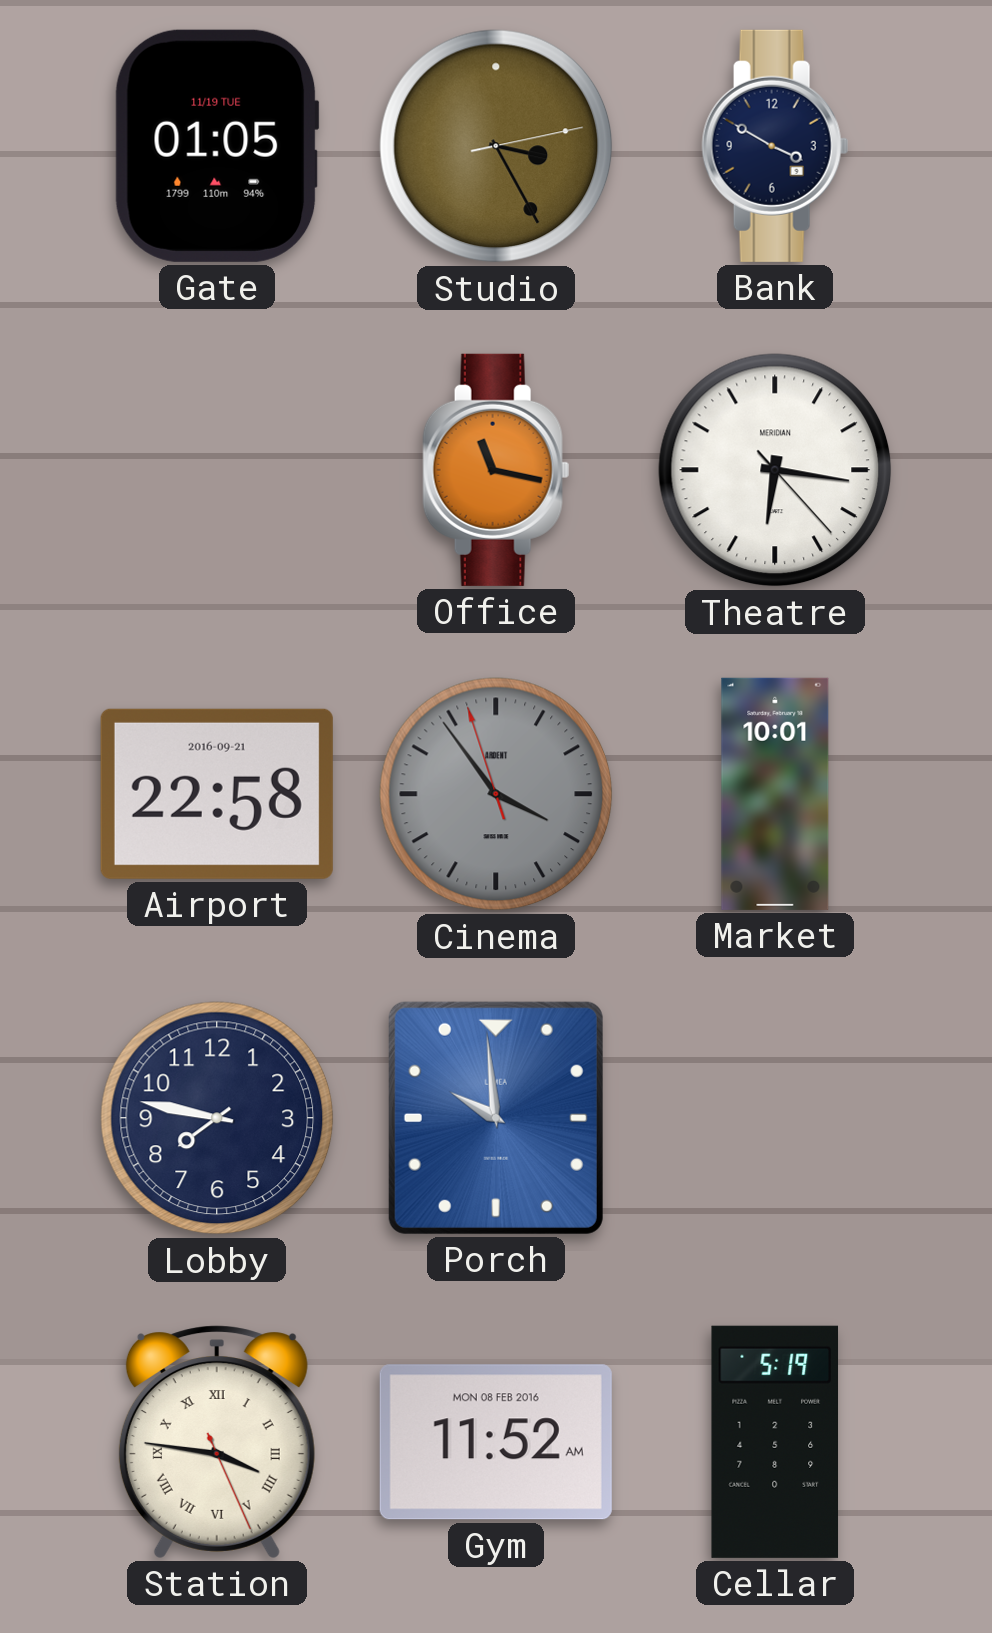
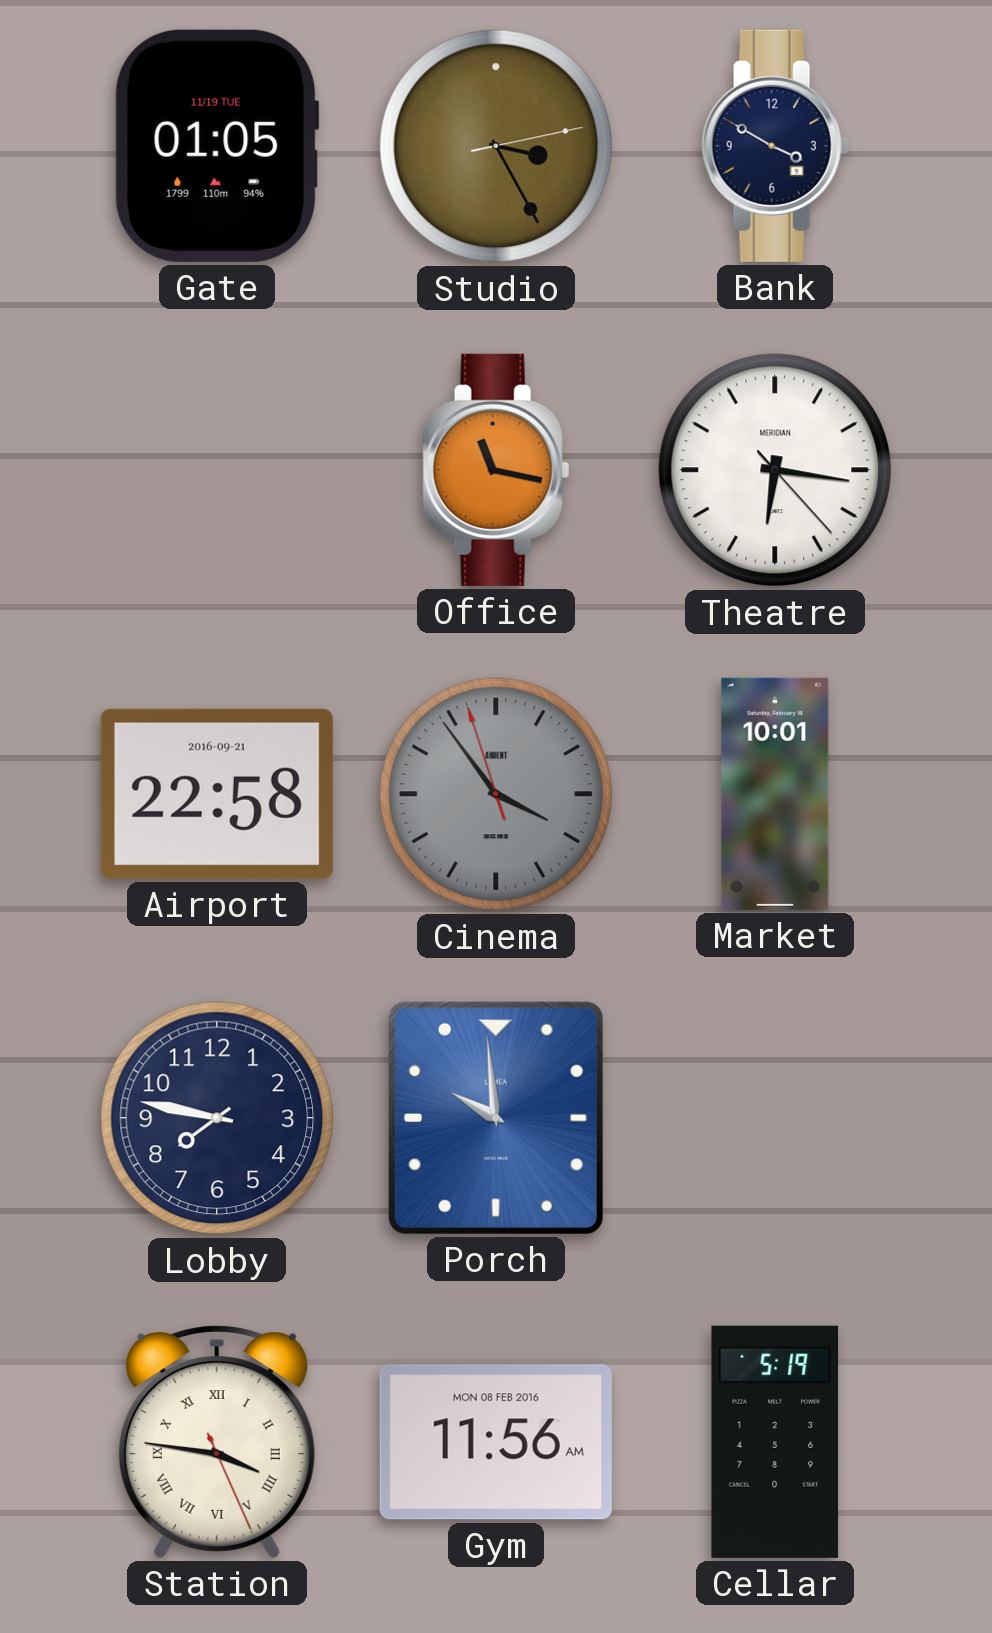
Gym: 11:52 -> 11:56 (496, 1442)
